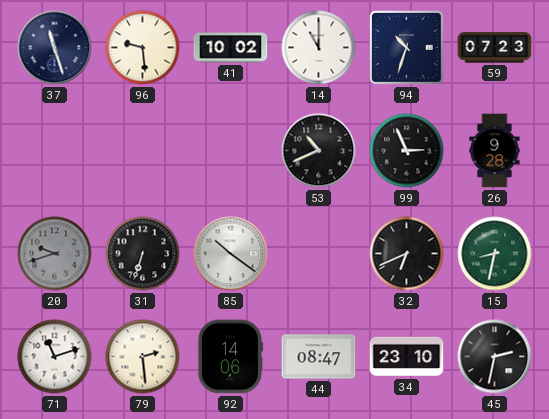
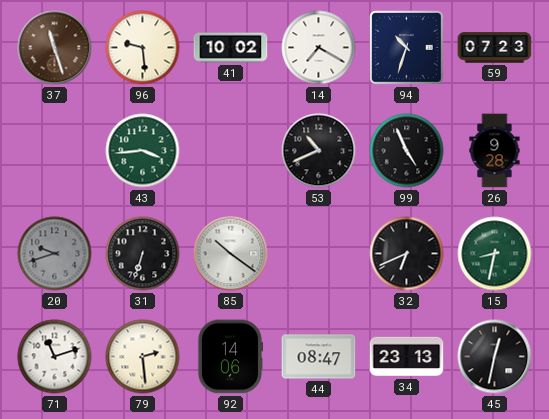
37 dial: navy -> brown (55, 48)
14: 11:00 -> 7:20 (319, 48)
43: none -> 3:44 (143, 151)
99: 2:56 -> 4:56 (407, 151)
34: 23:10 -> 23:13 (407, 357)
45: 2:32 -> 12:32 (495, 357)
